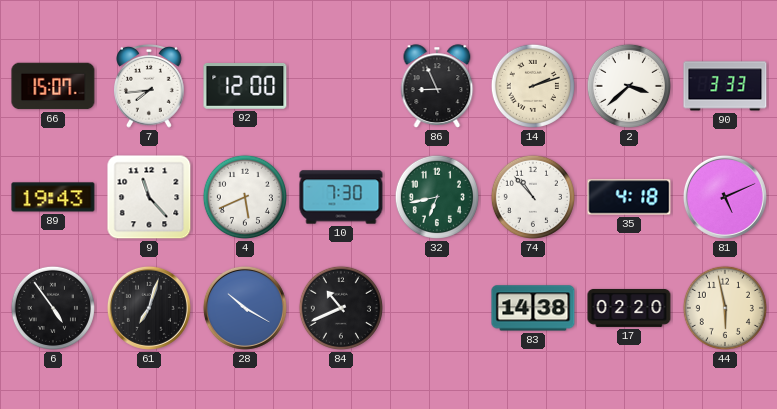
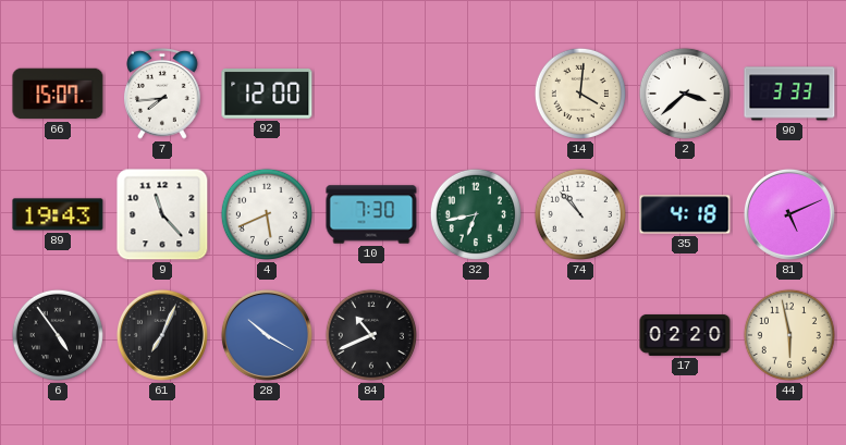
86: 8:56 -> none (437, 86)
14: 2:12 -> 4:01 (580, 94)
61: 7:03 -> 7:04 (162, 335)
83: 14:38 -> none (533, 308)
